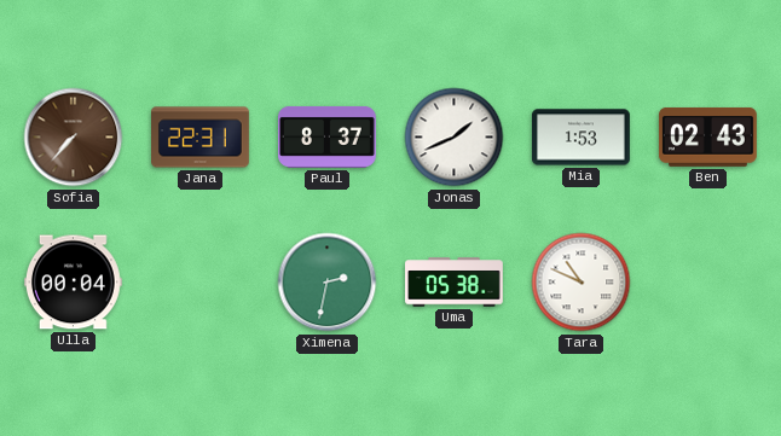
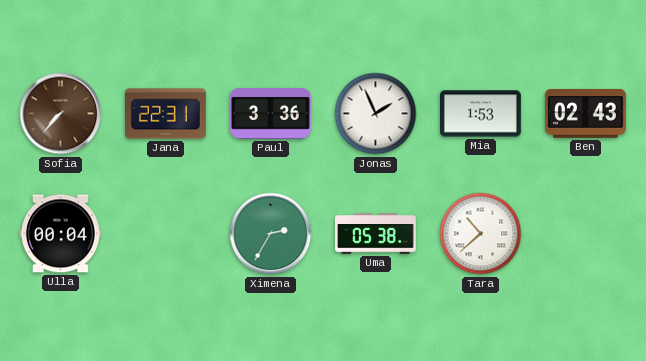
Paul: 8:37 -> 3:36 (271, 113)
Jonas: 1:41 -> 1:56 (376, 114)
Ximena: 2:32 -> 2:35 (271, 234)
Tara: 10:49 -> 10:38 (481, 234)
